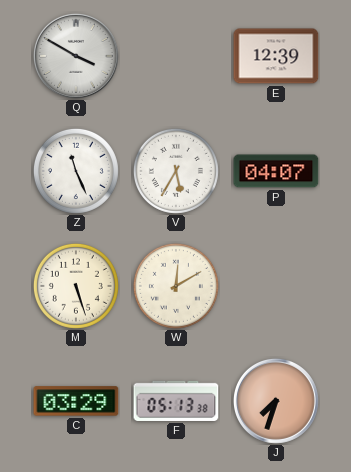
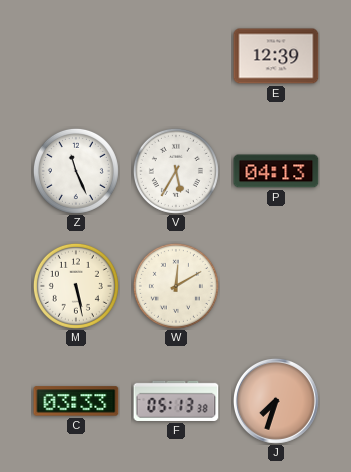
Q: 3:50 -> none (76, 56)
P: 04:07 -> 04:13 (276, 171)
M: 5:27 -> 5:28 (76, 286)
C: 03:29 -> 03:33 (76, 401)
